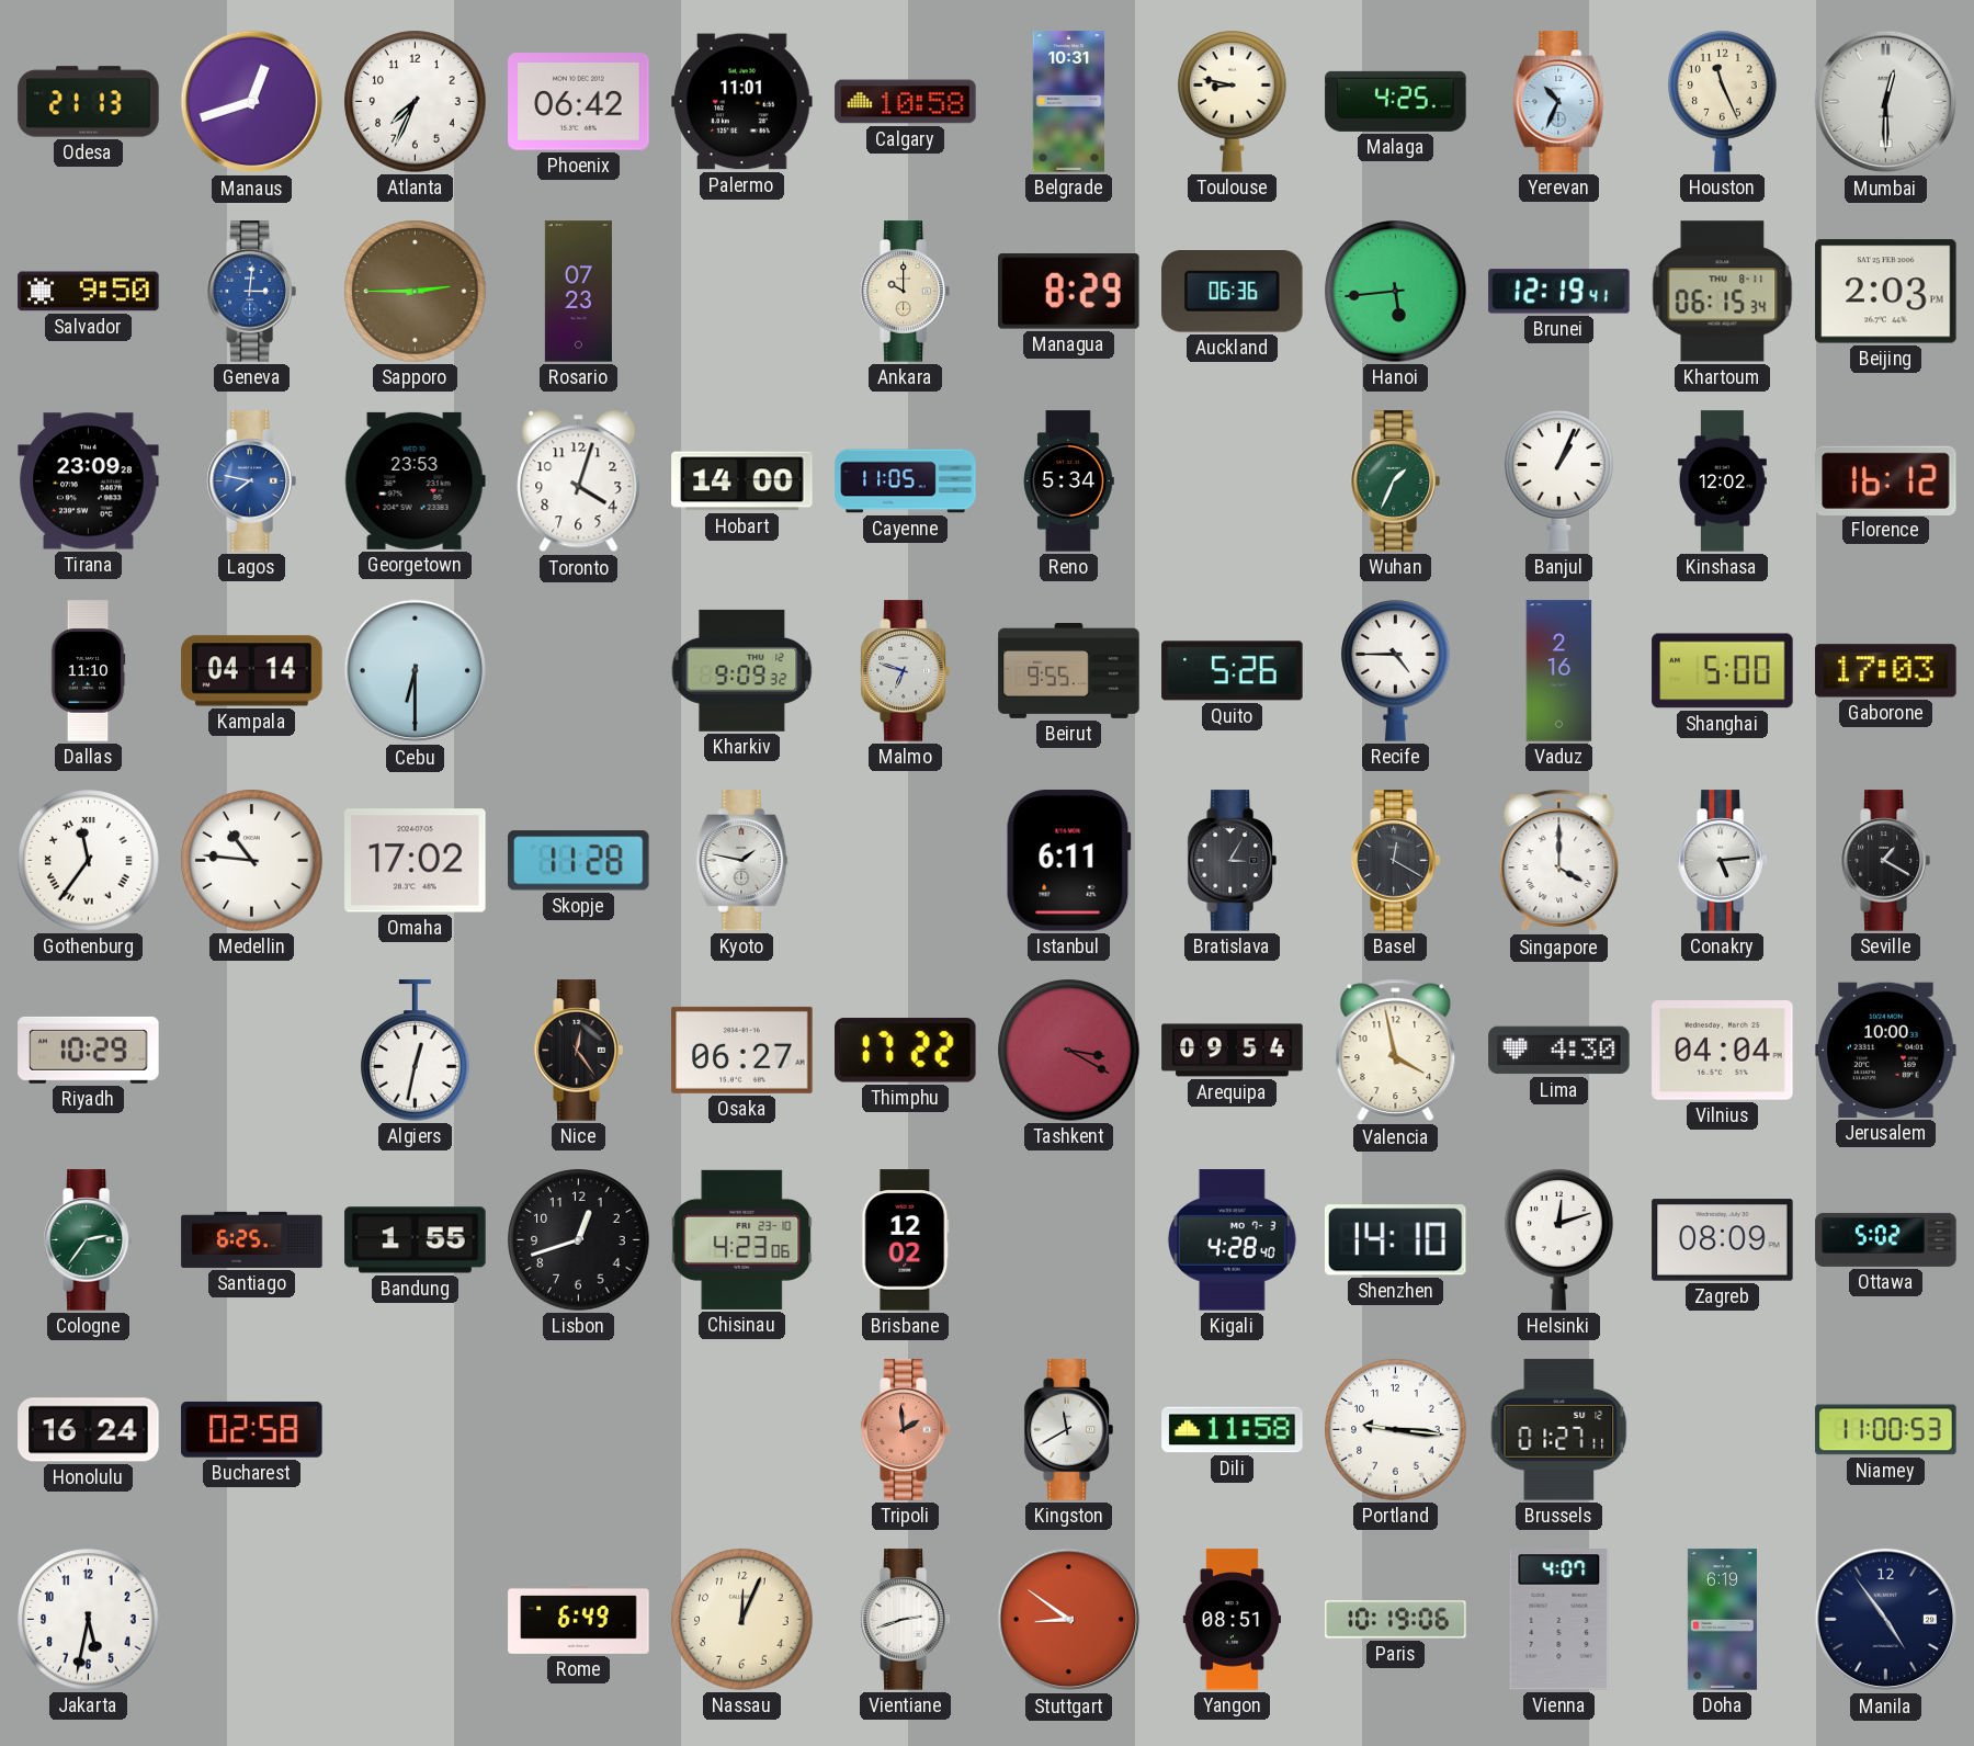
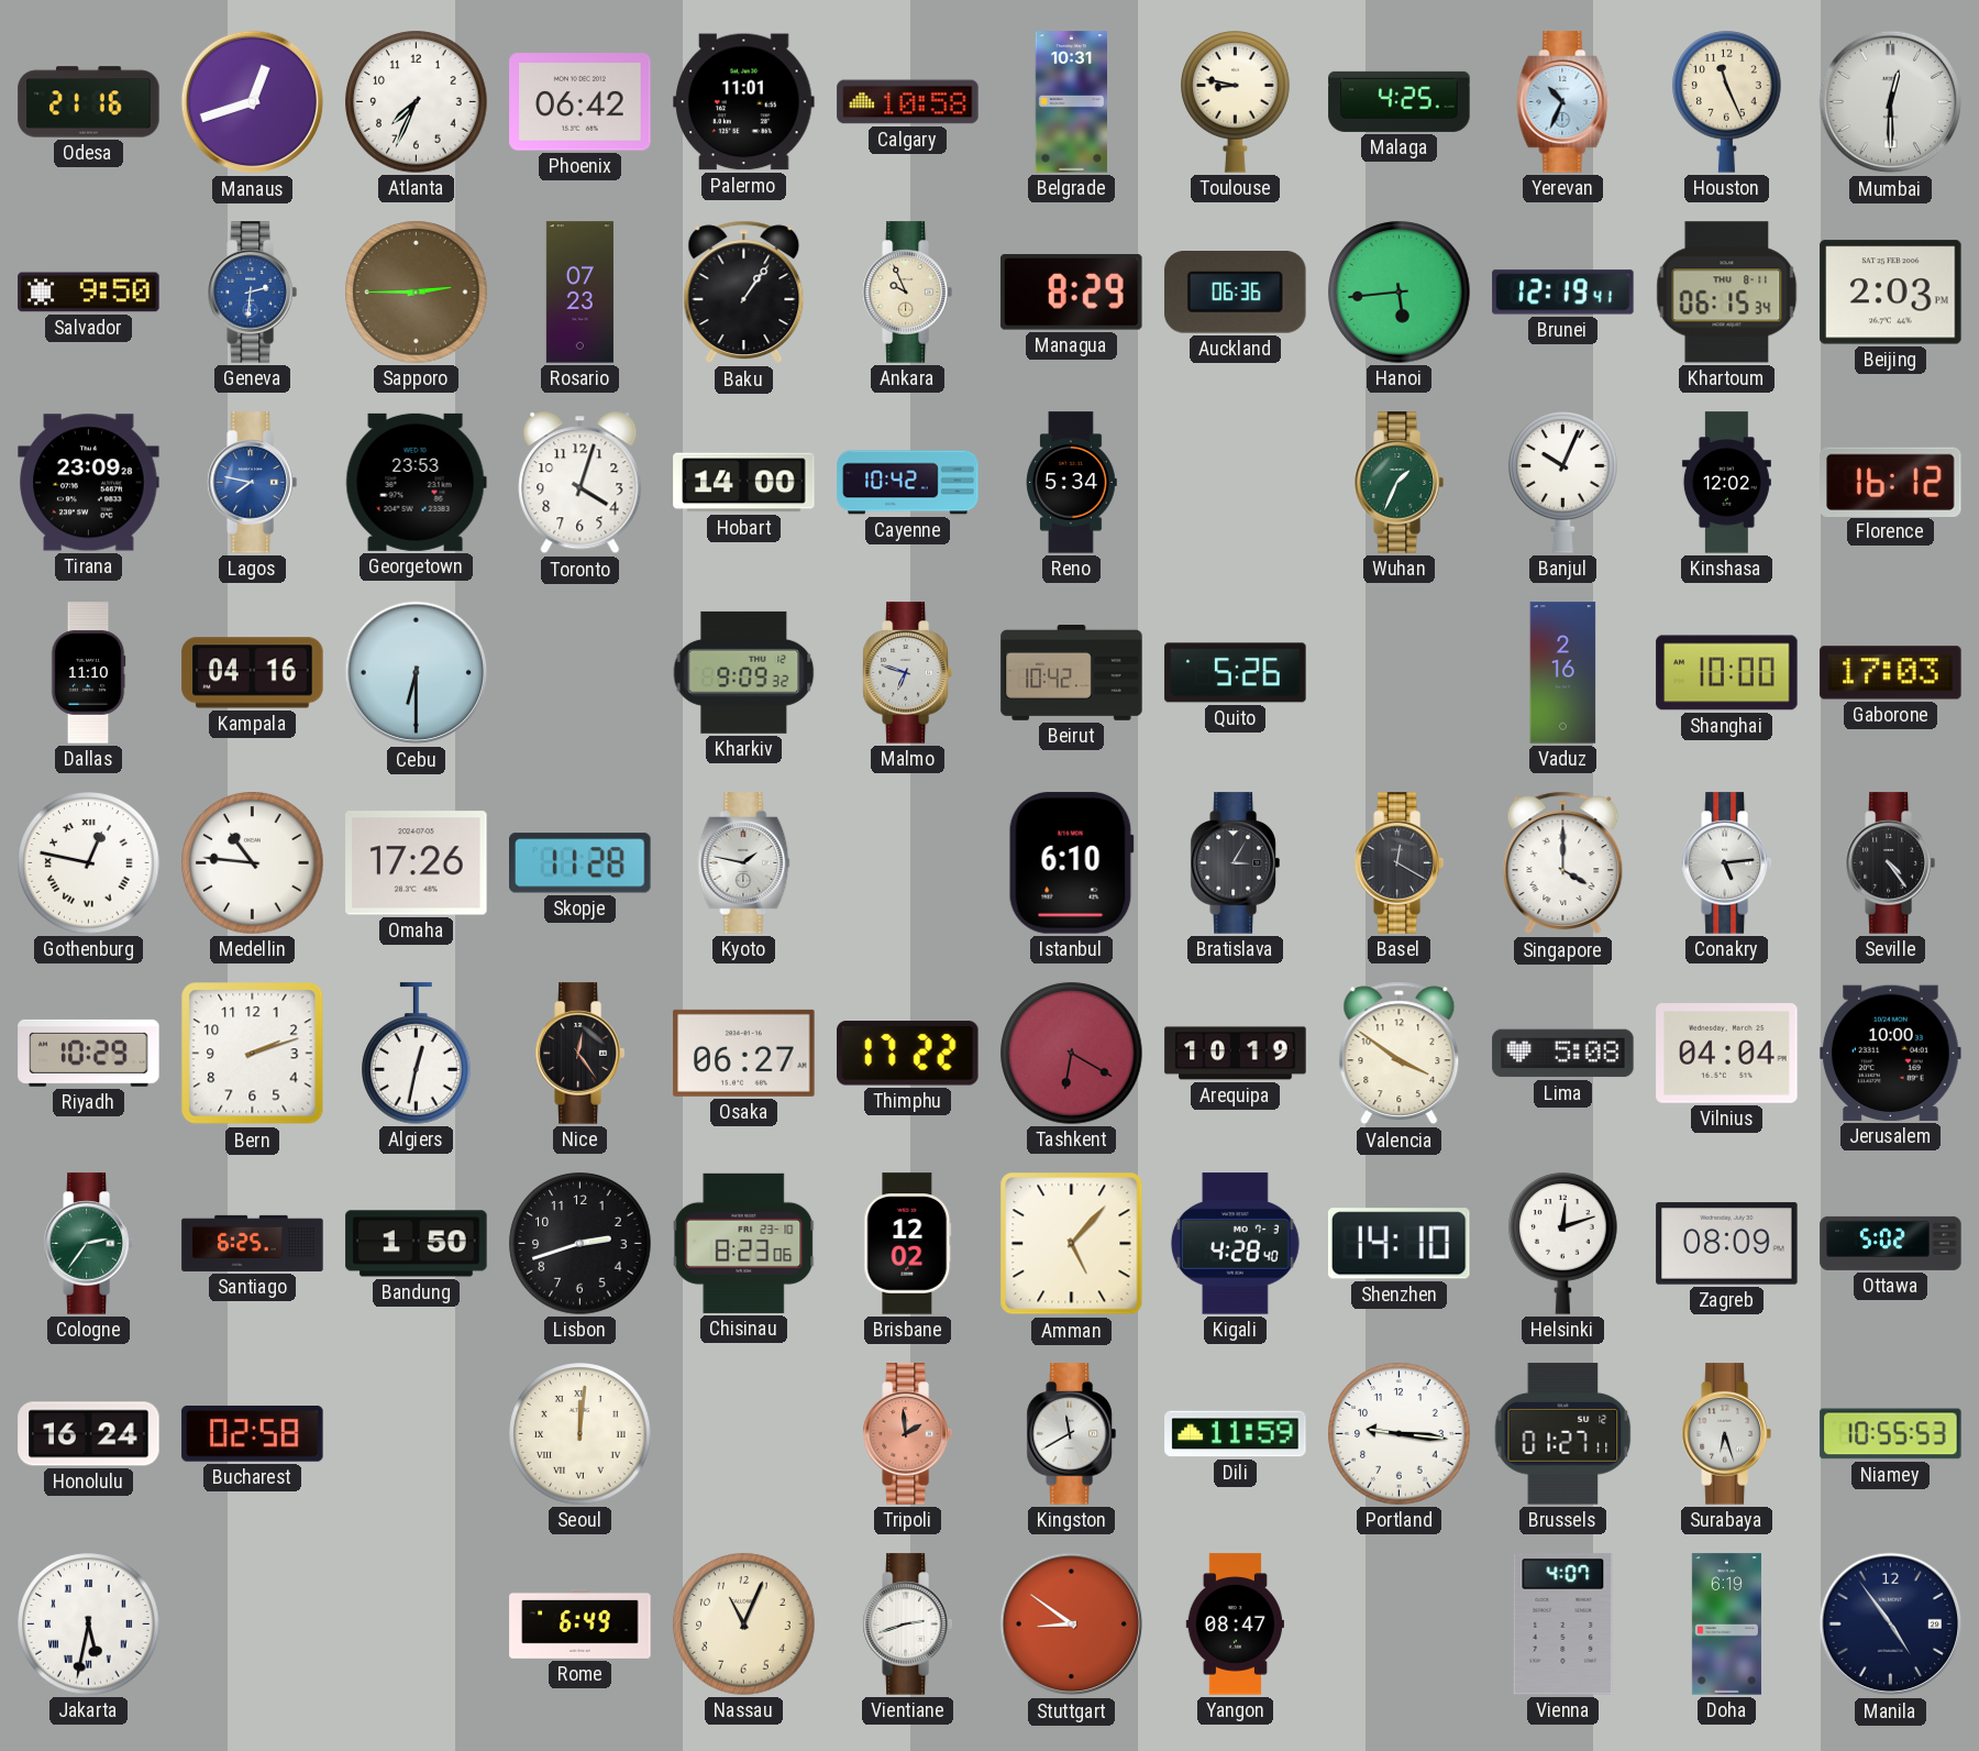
Odesa: 21:13 -> 21:16 (89, 102)
Geneva: 3:01 -> 2:31 (252, 293)
Baku: none -> 1:06 (744, 293)
Ankara: 10:00 -> 9:56 (907, 293)
Cayenne: 11:05 -> 10:42 (908, 483)
Banjul: 1:04 -> 10:04 (1563, 483)
Kampala: 04:14 -> 04:16 (253, 673)
Beirut: 9:55 -> 10:42 (1072, 673)
Recife: 4:45 -> none (1396, 671)
Shanghai: 5:00 -> 10:00 (1727, 673)
Gothenburg: 11:36 -> 12:47 (89, 863)
Omaha: 17:02 -> 17:26 (417, 863)
Istanbul: 6:11 -> 6:10 (1071, 863)
Seville: 1:20 -> 4:24 (1890, 863)
Bern: none -> 2:12 (253, 1054)
Tashkent: 3:20 -> 6:20 (1072, 1054)
Arequipa: 09:54 -> 10:19 (1236, 1054)
Valencia: 3:58 -> 3:51 (1400, 1054)
Lima: 4:30 -> 5:08 (1563, 1054)
Bandung: 1:55 -> 1:50 (417, 1244)
Lisbon: 12:42 -> 2:42 (581, 1244)
Chisinau: 4:23 -> 8:23 (744, 1243)
Amman: none -> 5:07 (1072, 1244)
Seoul: none -> 12:01 (581, 1434)
Dili: 11:58 -> 11:59 (1236, 1434)
Surabaya: none -> 6:27 (1726, 1434)
Niamey: 11:00 -> 10:55 (1891, 1434)
Jakarta numerals: Arabic -> Roman (89, 1625)
Nassau: 12:04 -> 11:04 (744, 1625)
Yangon: 08:51 -> 08:47 (1235, 1625)
Paris: 10:19 -> none (1396, 1620)
